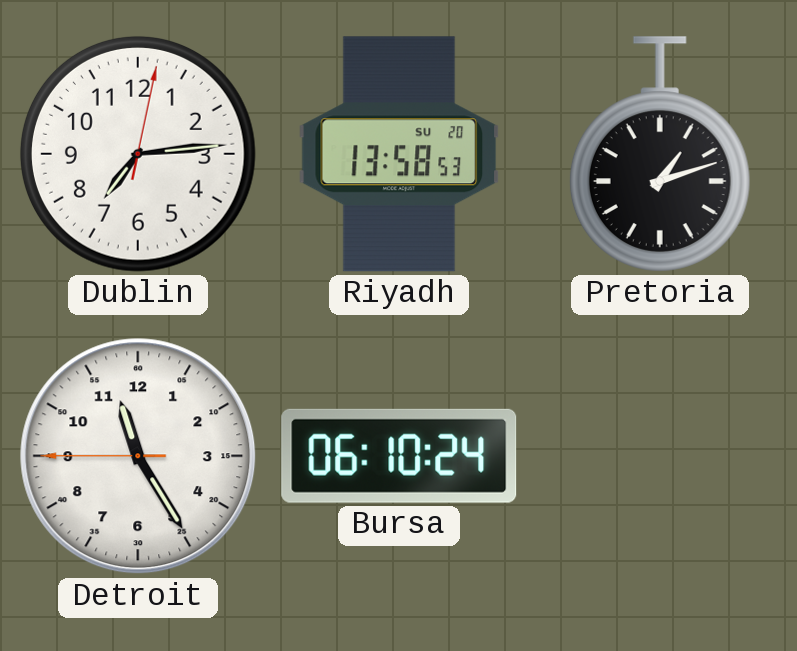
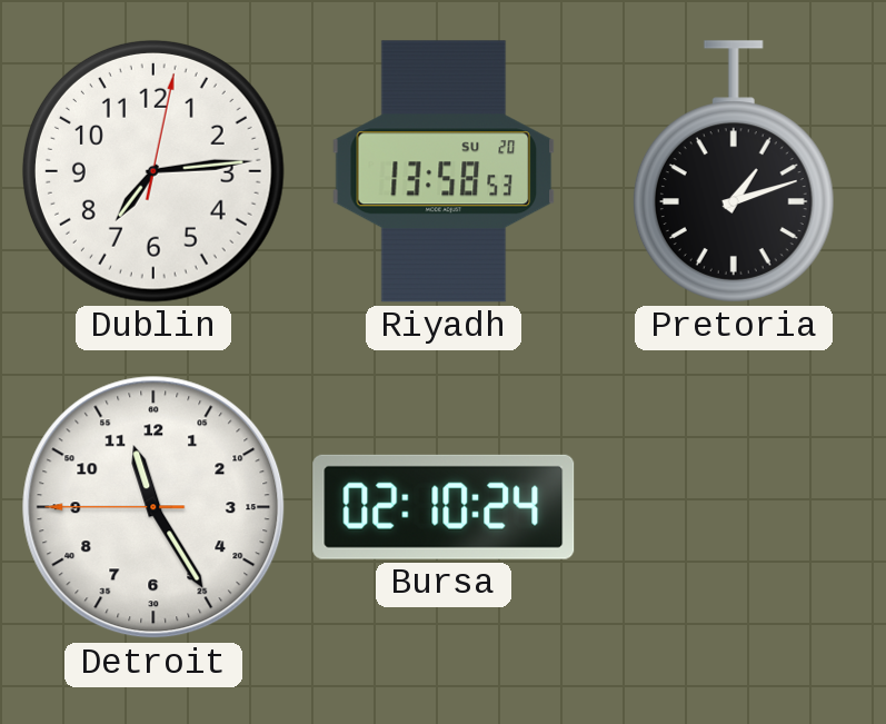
Bursa: 06:10 -> 02:10 (444, 507)
